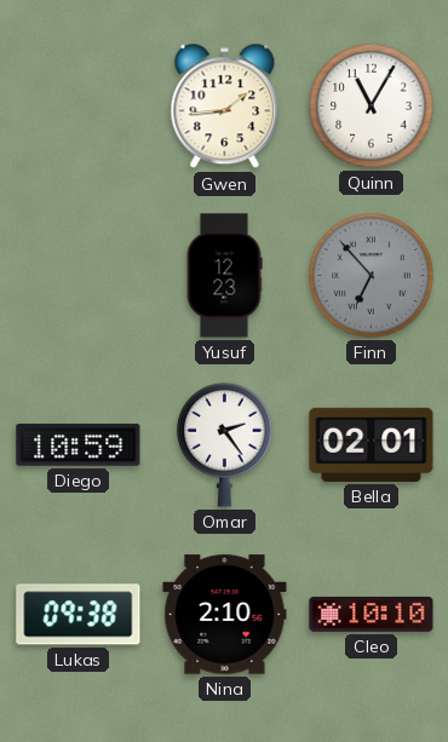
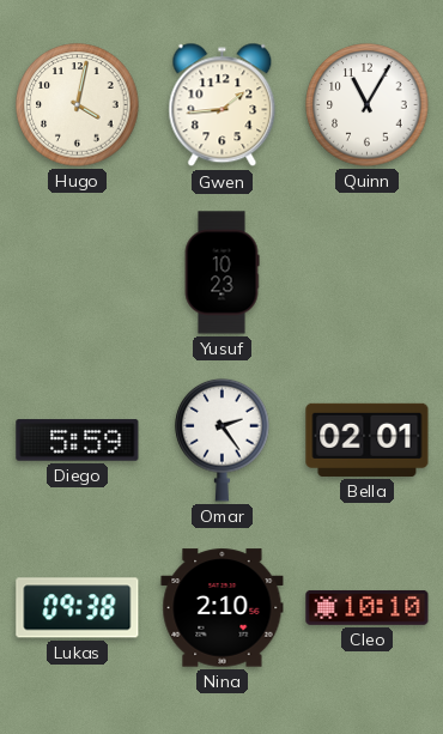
Hugo: none -> 4:02 (78, 105)
Yusuf: 12:23 -> 10:23 (221, 273)
Finn: 6:53 -> none (372, 276)
Diego: 10:59 -> 5:59 (78, 441)
